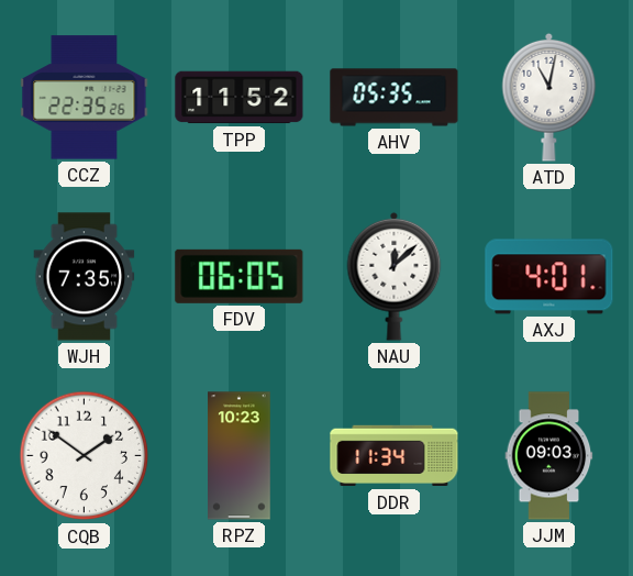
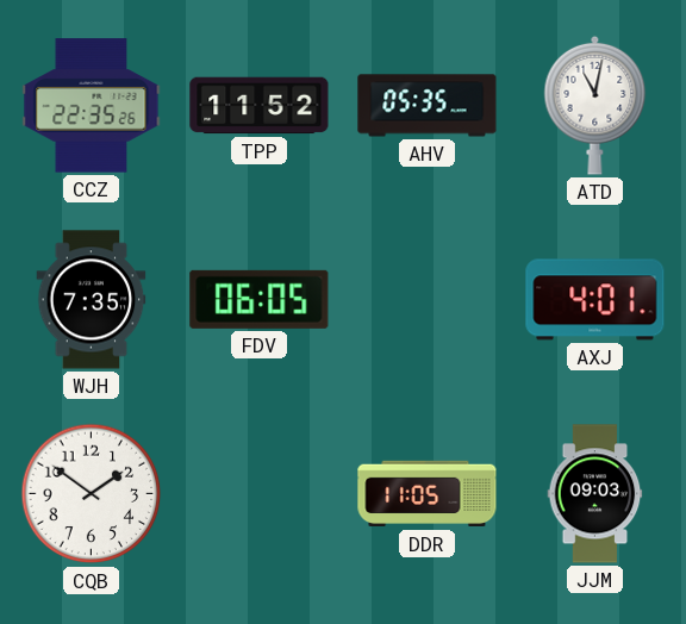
NAU: 12:08 -> none (395, 276)
RPZ: 10:23 -> none (240, 456)
DDR: 11:34 -> 11:05 (428, 494)
